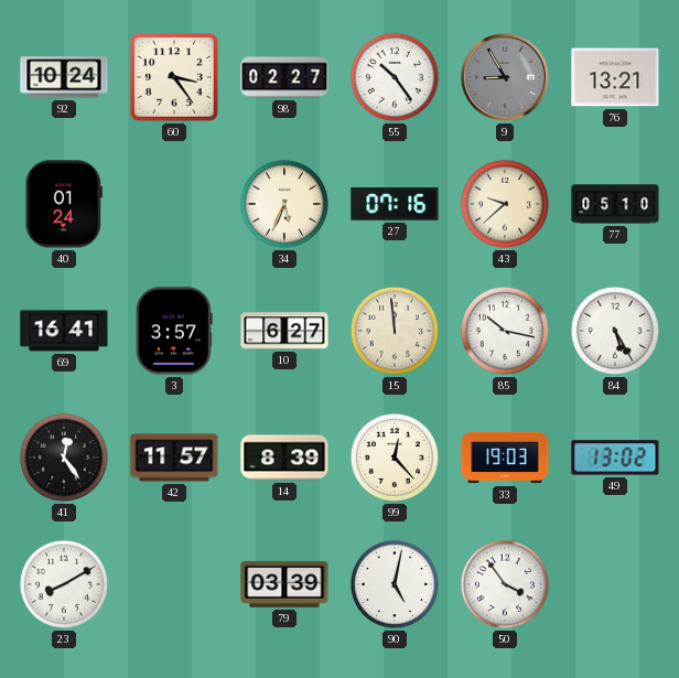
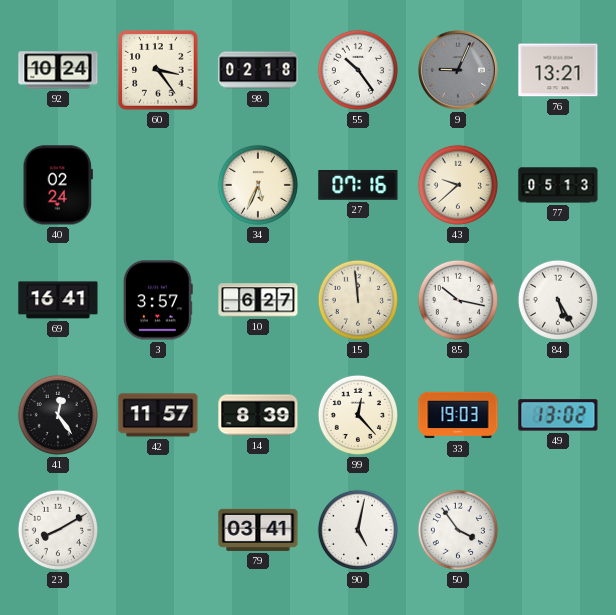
98: 02:27 -> 02:18 (258, 70)
9: 8:55 -> 9:04 (458, 70)
40: 01:24 -> 02:24 (58, 185)
77: 05:10 -> 05:13 (558, 185)
79: 03:39 -> 03:41 (258, 530)
